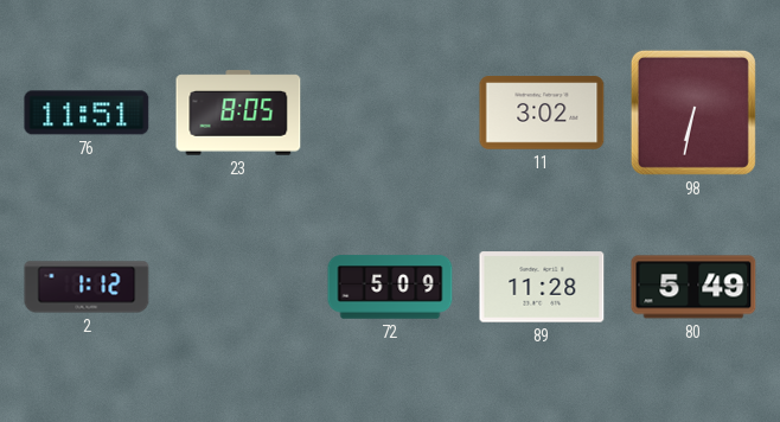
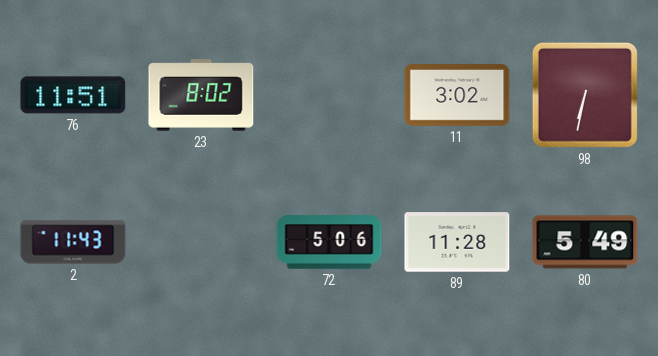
23: 8:05 -> 8:02 (201, 95)
2: 1:12 -> 11:43 (73, 242)
72: 5:09 -> 5:06 (329, 242)
